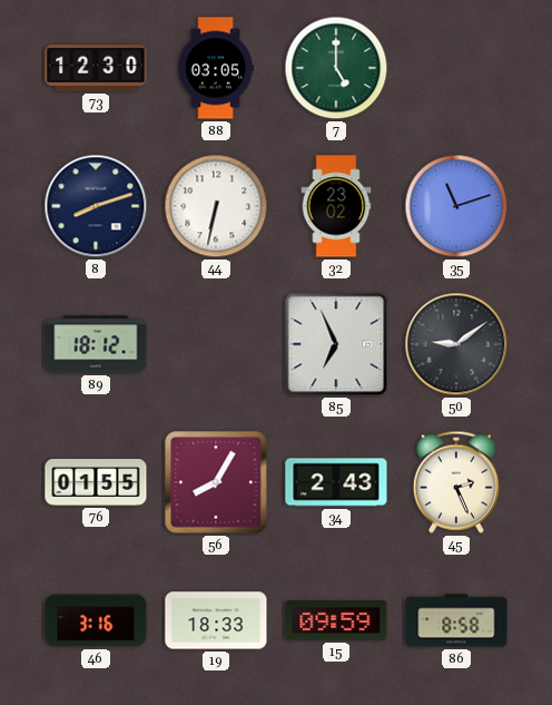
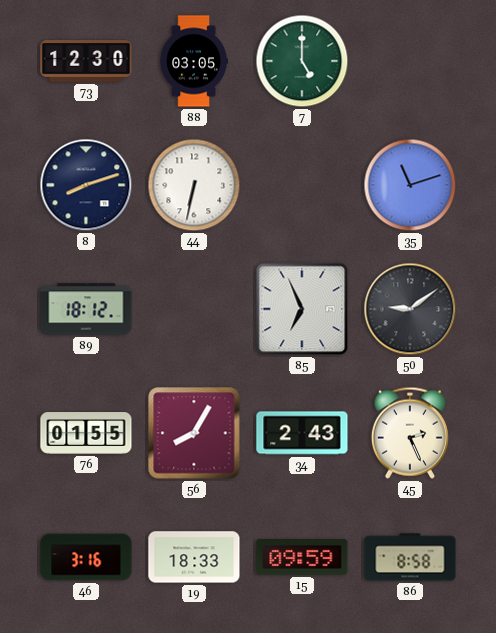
32: 23:02 -> none (336, 206)
